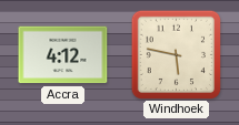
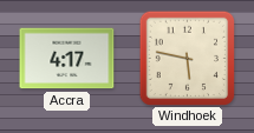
Accra: 4:12 -> 4:17 (67, 59)
